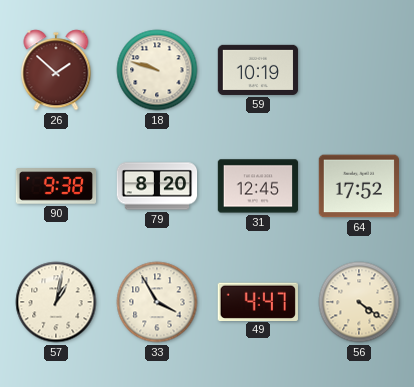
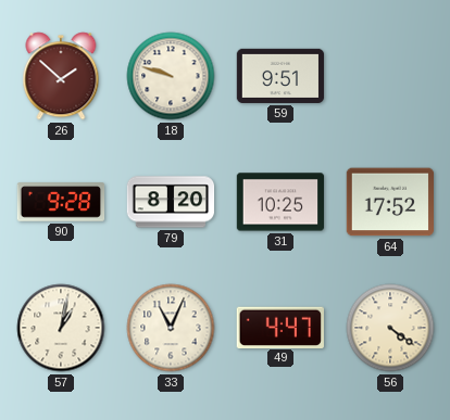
59: 10:19 -> 9:51 (280, 76)
90: 9:38 -> 9:28 (61, 202)
31: 12:45 -> 10:25 (280, 202)
33: 3:55 -> 11:04 (171, 328)
